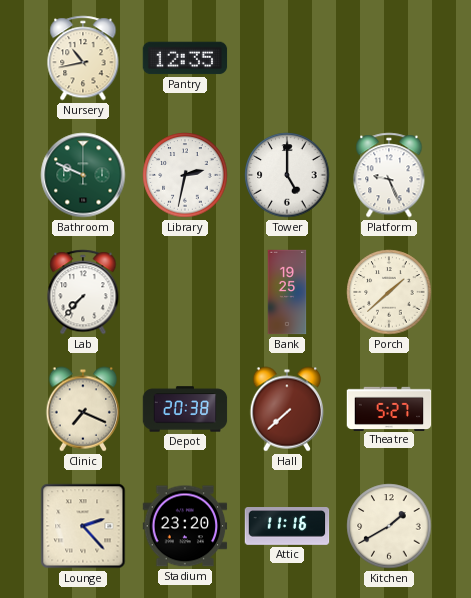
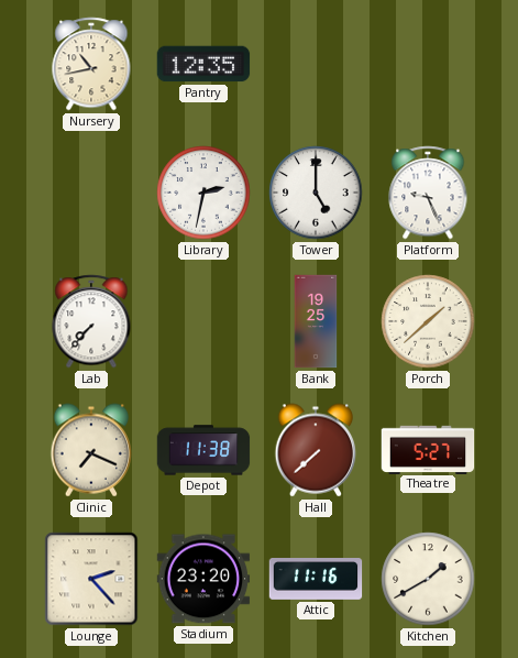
Bathroom: 9:49 -> none (83, 175)
Depot: 20:38 -> 11:38 (203, 450)
